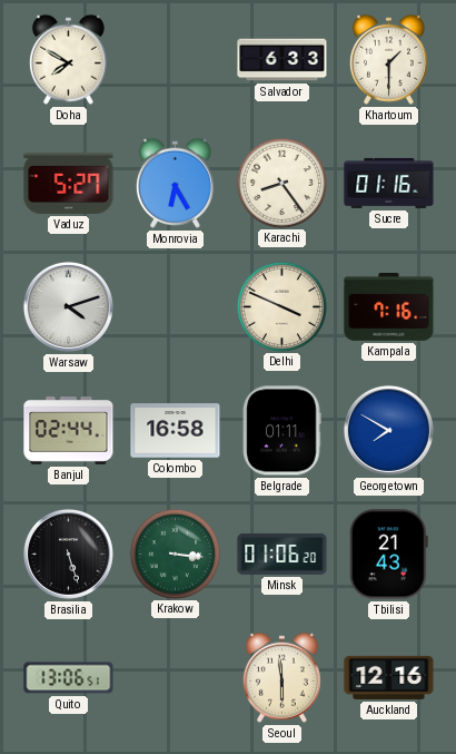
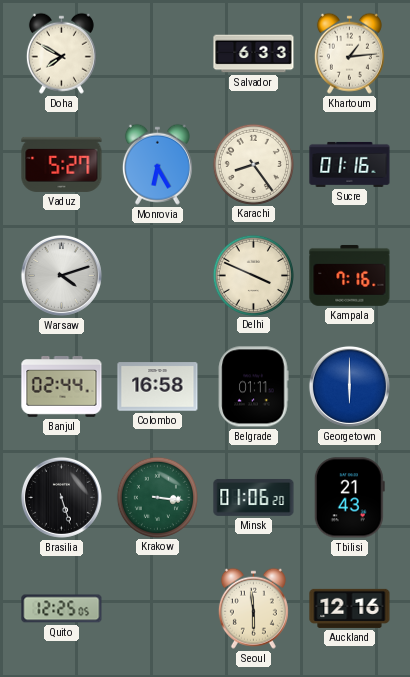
Khartoum: 1:30 -> 1:14 (349, 53)
Georgetown: 7:50 -> 6:00 (349, 386)
Quito: 13:06 -> 12:25 (62, 609)
